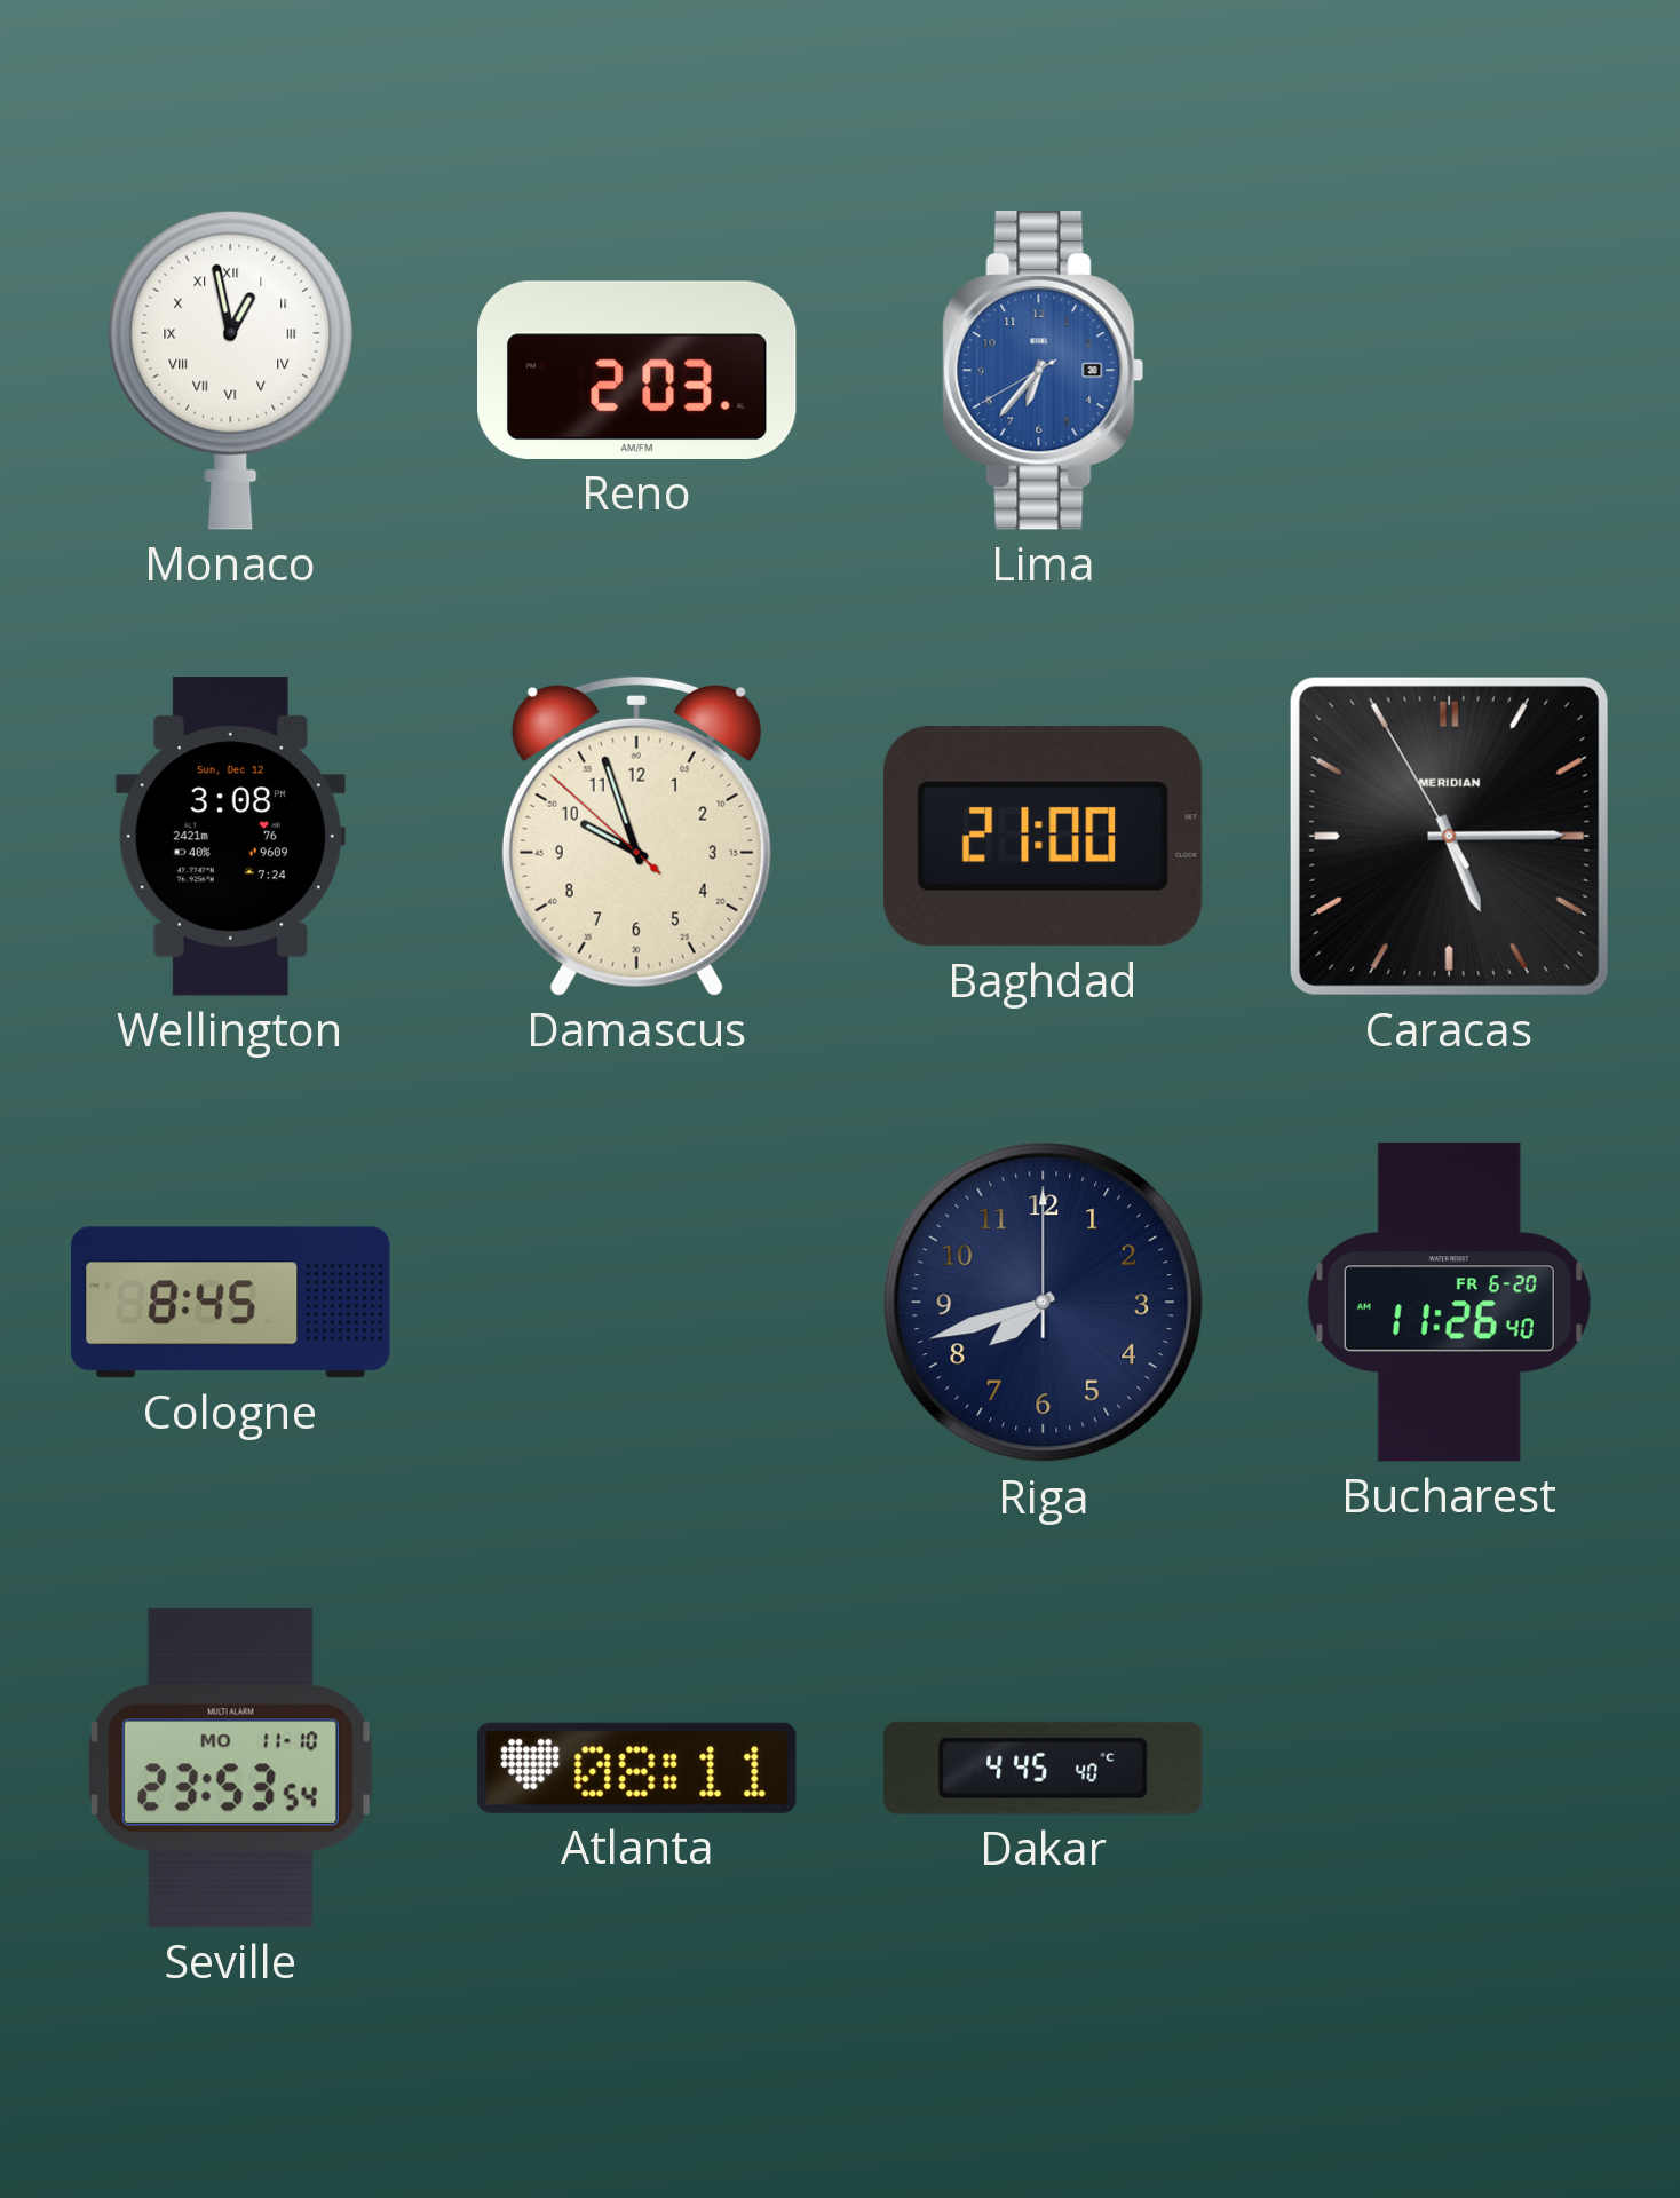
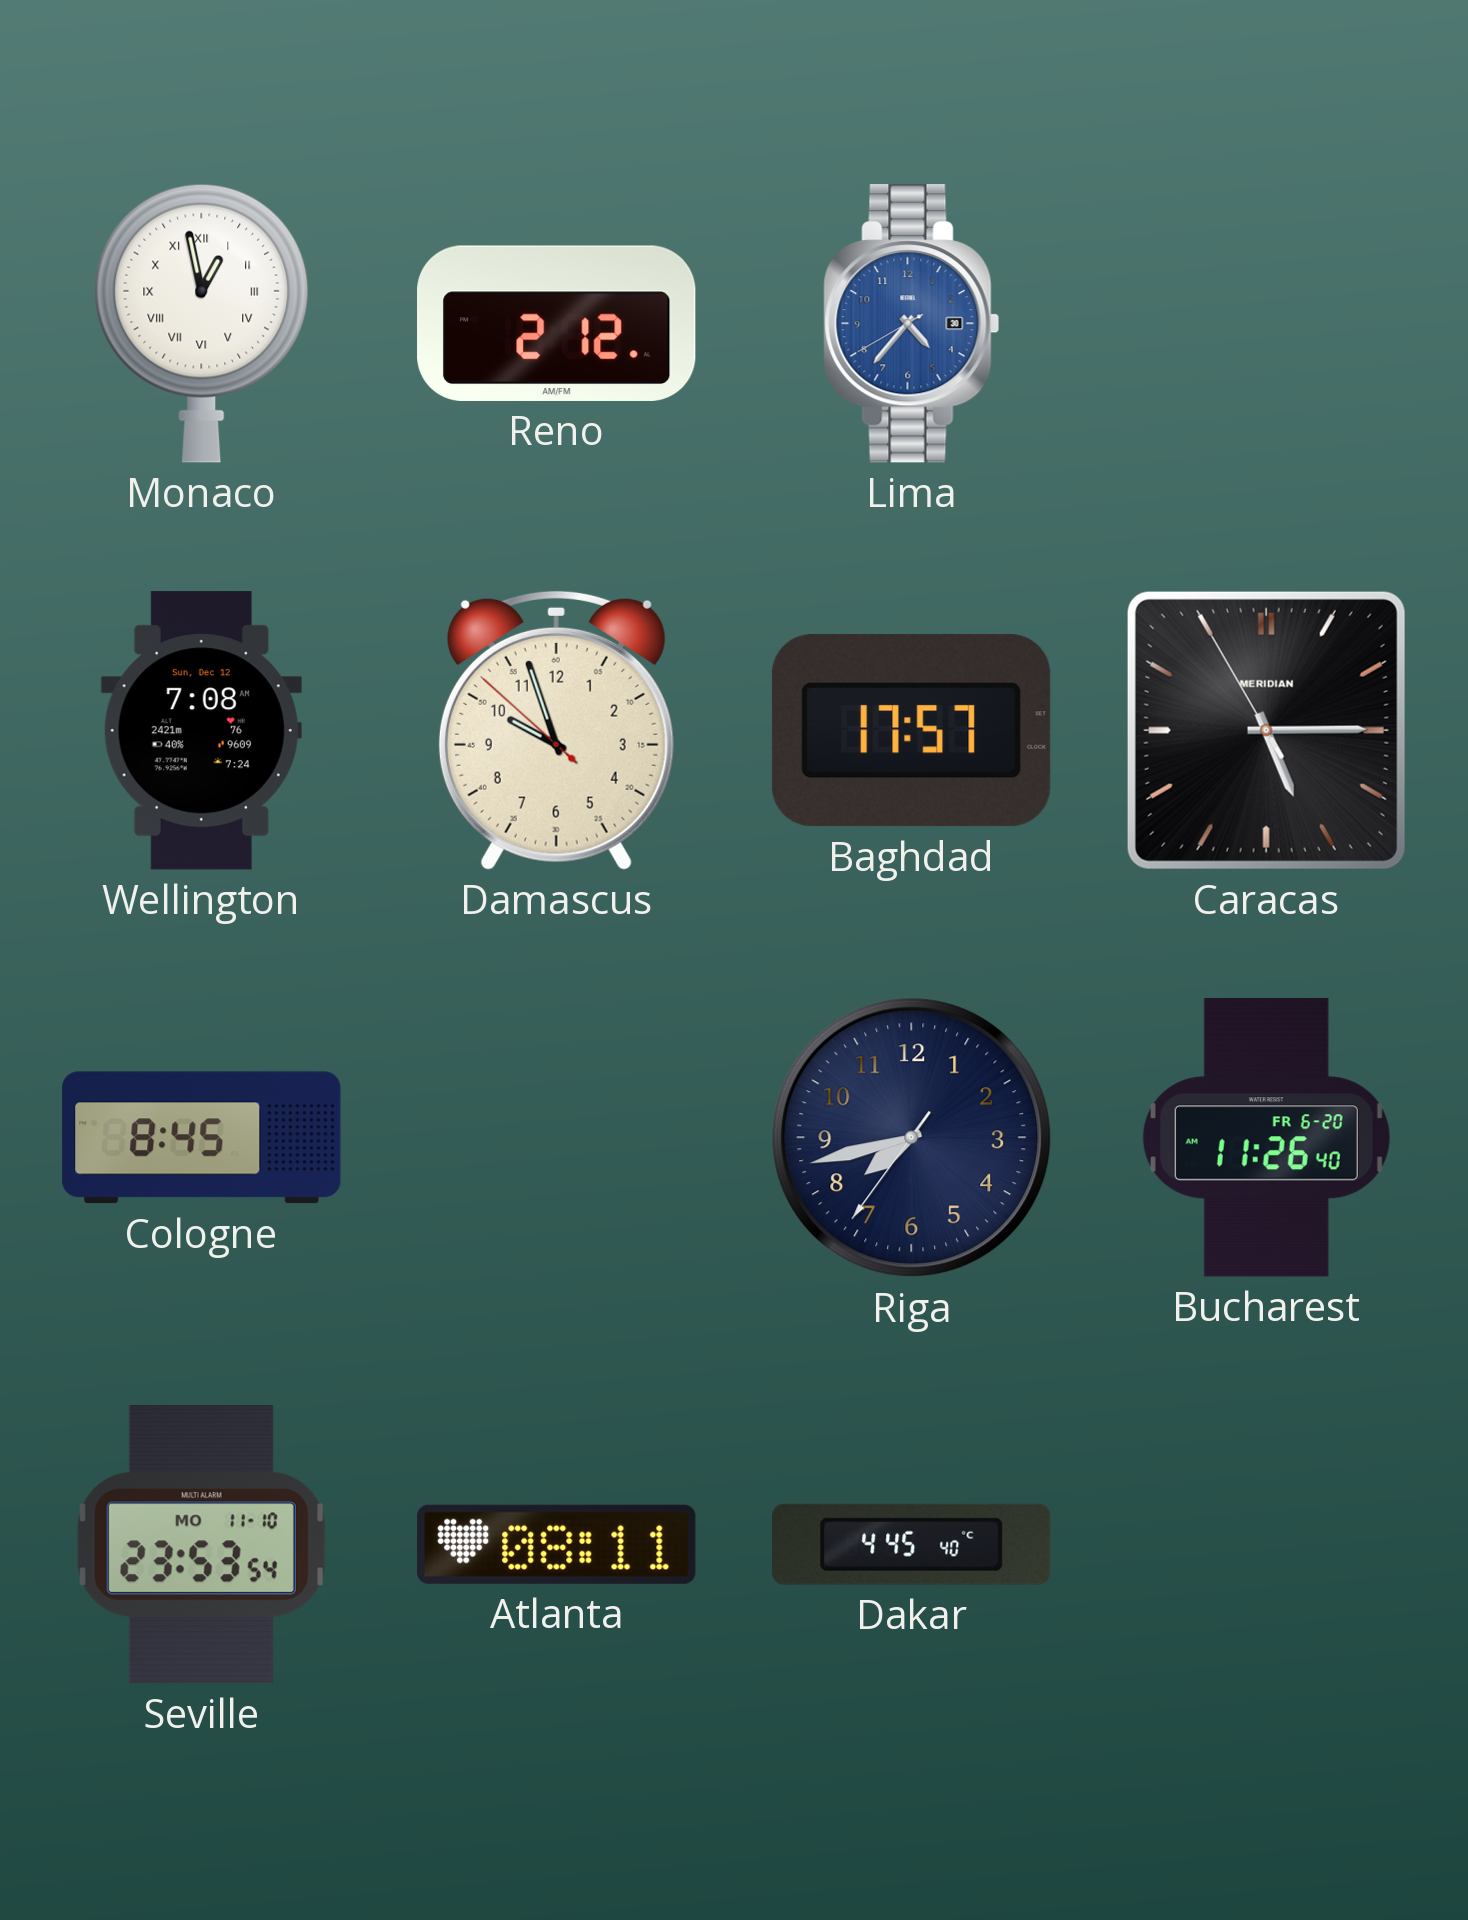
Reno: 2:03 -> 2:12 (557, 323)
Lima: 6:36 -> 4:36 (912, 324)
Wellington: 3:08 -> 7:08 (201, 731)
Baghdad: 21:00 -> 17:57 (911, 731)
Riga: 7:42:00 -> 7:42:36 (912, 1138)
